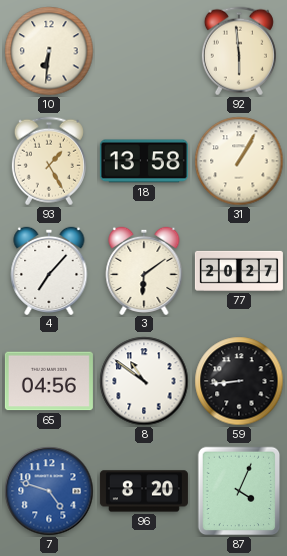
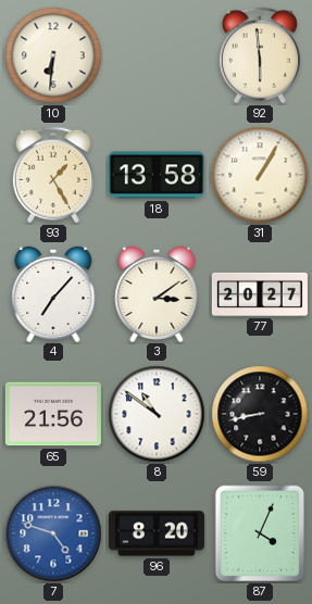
3: 6:09 -> 3:09 (157, 293)
65: 04:56 -> 21:56 (53, 414)
59: 8:44 -> 8:43 (260, 414)
